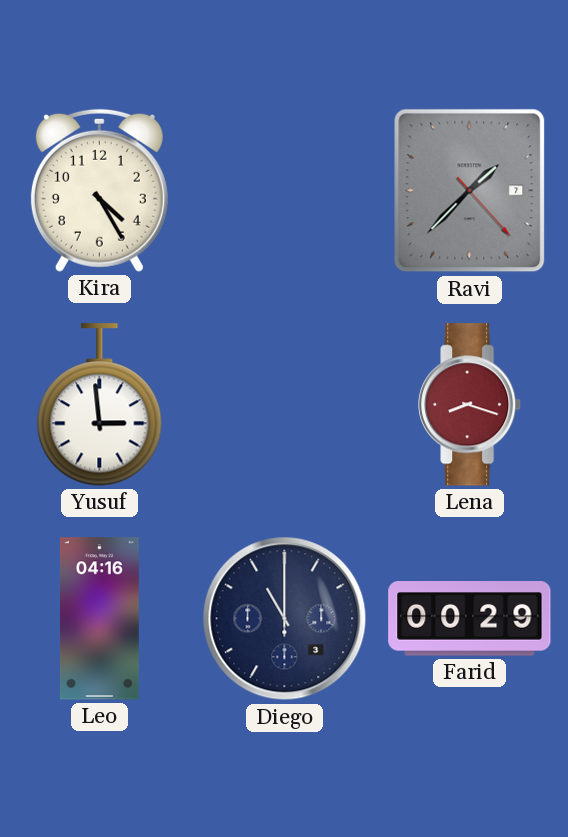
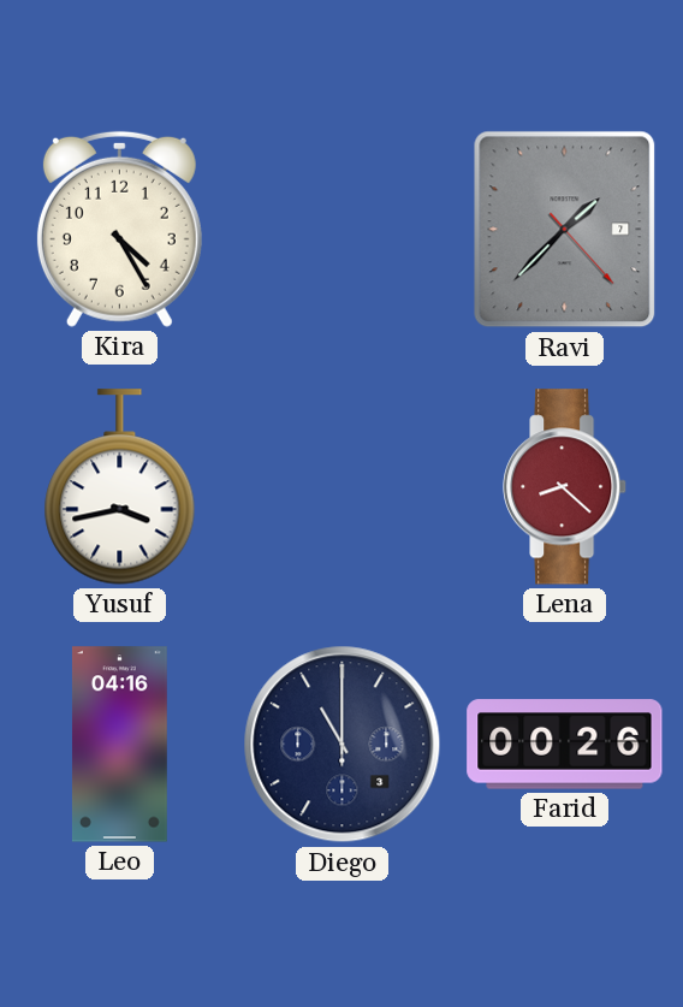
Yusuf: 2:59 -> 3:43 (120, 487)
Lena: 8:18 -> 8:22 (565, 487)
Farid: 00:29 -> 00:26 (565, 745)
